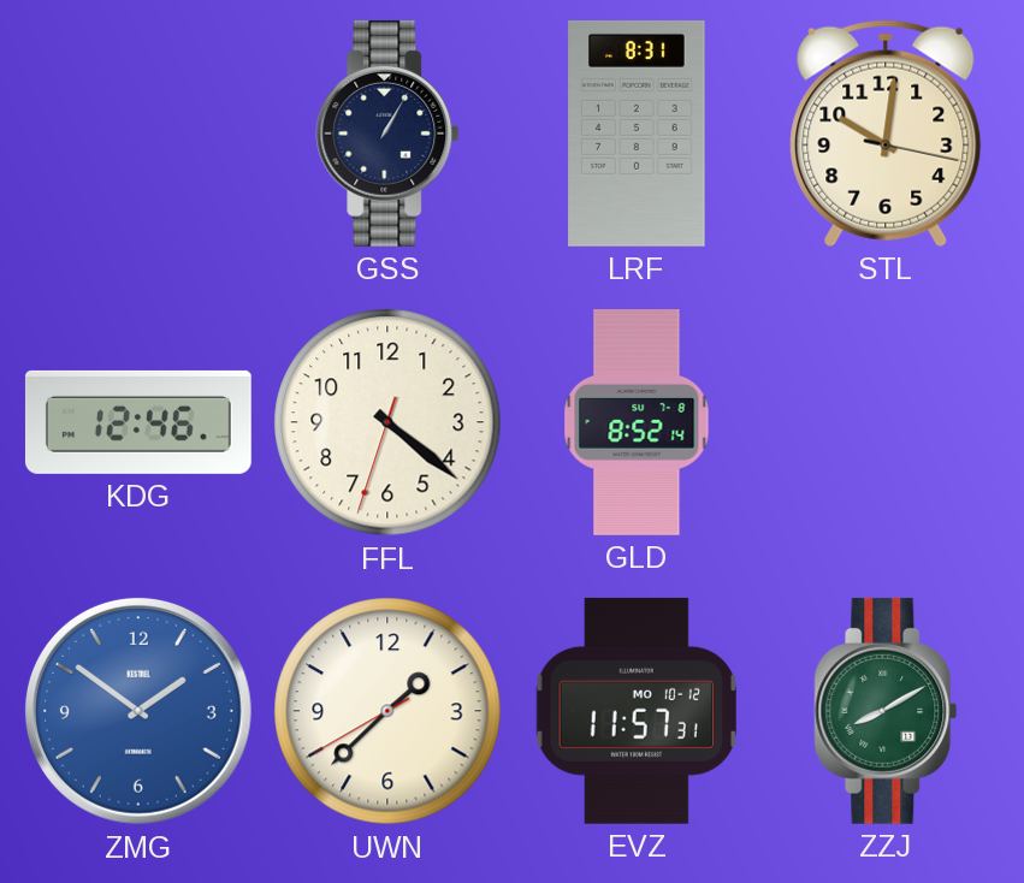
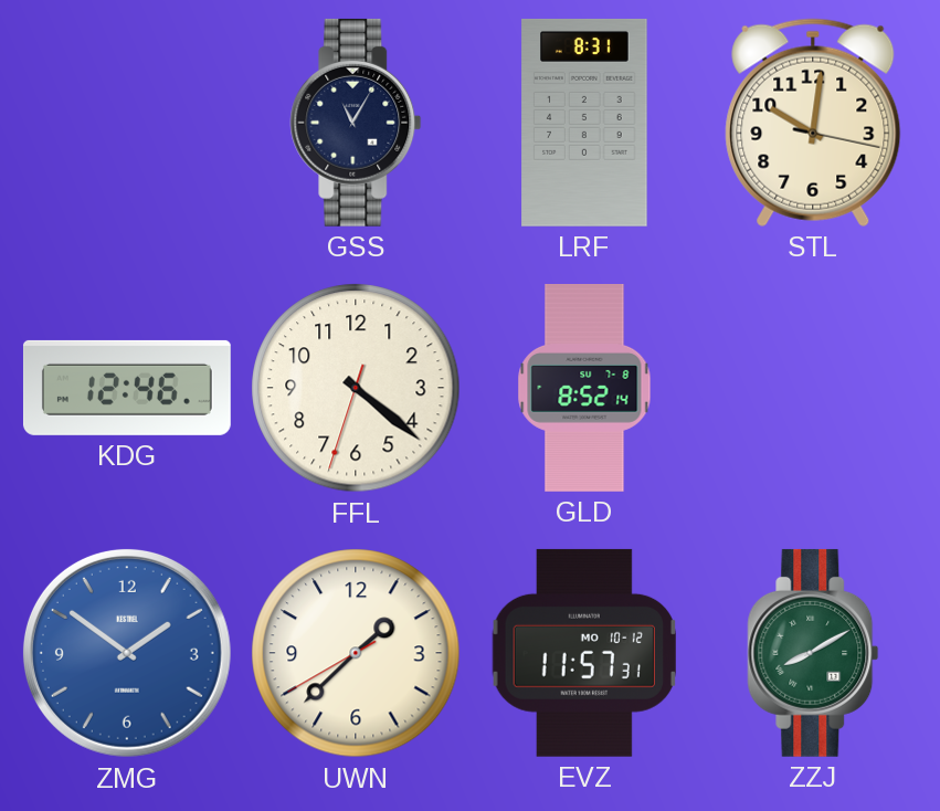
GSS: 1:05 -> 11:05 (356, 123)
